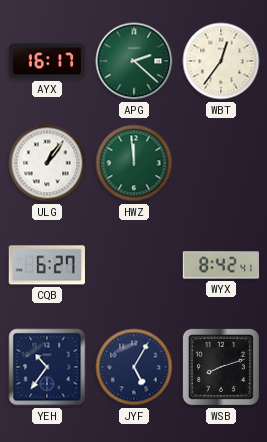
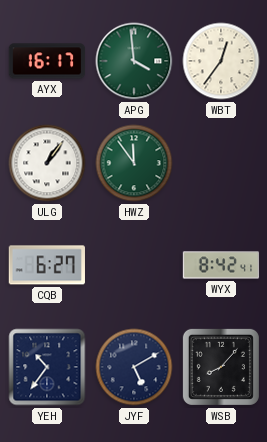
APG: 2:22 -> 3:59 (134, 61)
HWZ: 11:59 -> 11:54 (134, 163)
JYF: 5:05 -> 5:10 (134, 367)
WSB: 8:12 -> 8:07 (221, 367)
